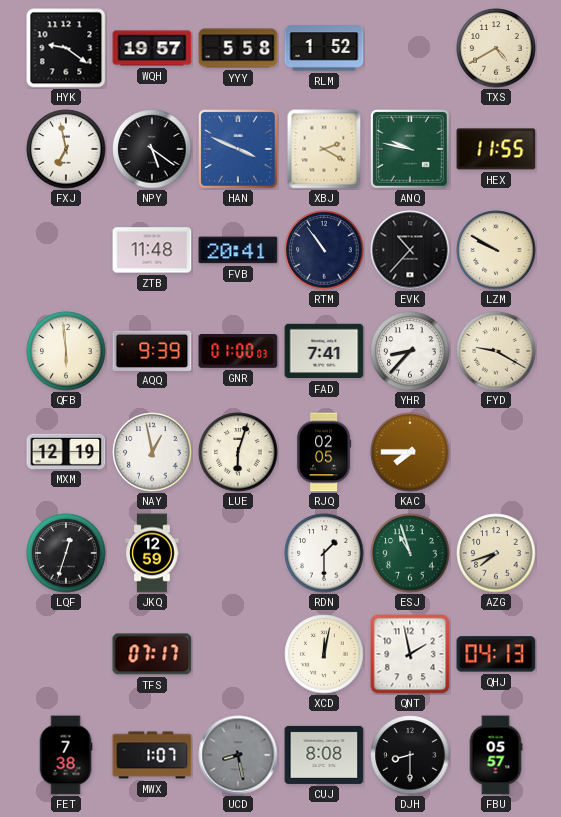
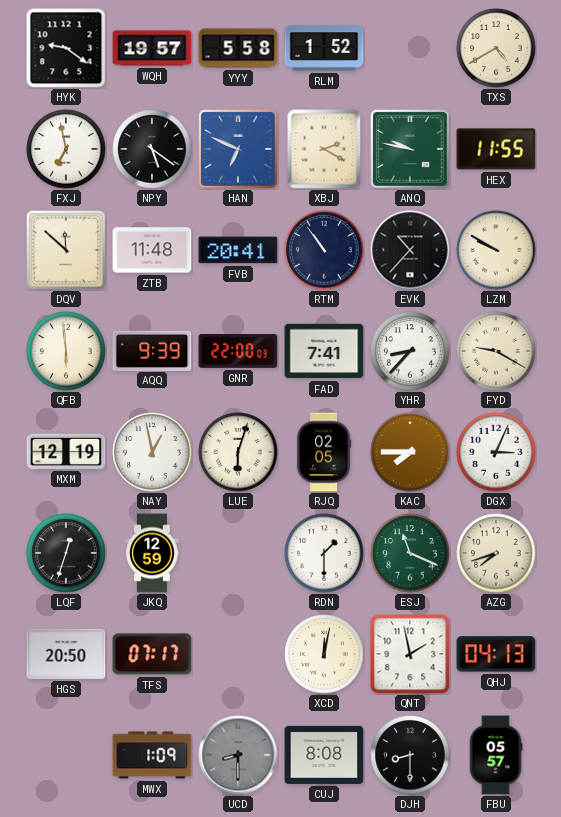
HAN: 3:49 -> 6:49 (239, 150)
DQV: none -> 11:52 (67, 251)
GNR: 01:00 -> 22:00 (238, 352)
DGX: none -> 3:04 (496, 452)
ESJ: 10:57 -> 11:19 (410, 553)
HGS: none -> 20:50 (66, 654)
FET: 7:38 -> none (66, 755)
MWX: 1:07 -> 1:09 (152, 755)
UCD: 8:28 -> 8:30 (238, 755)
